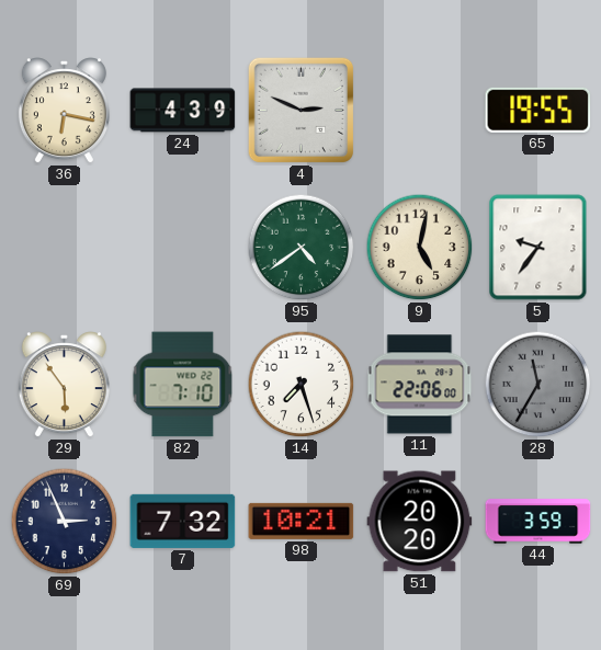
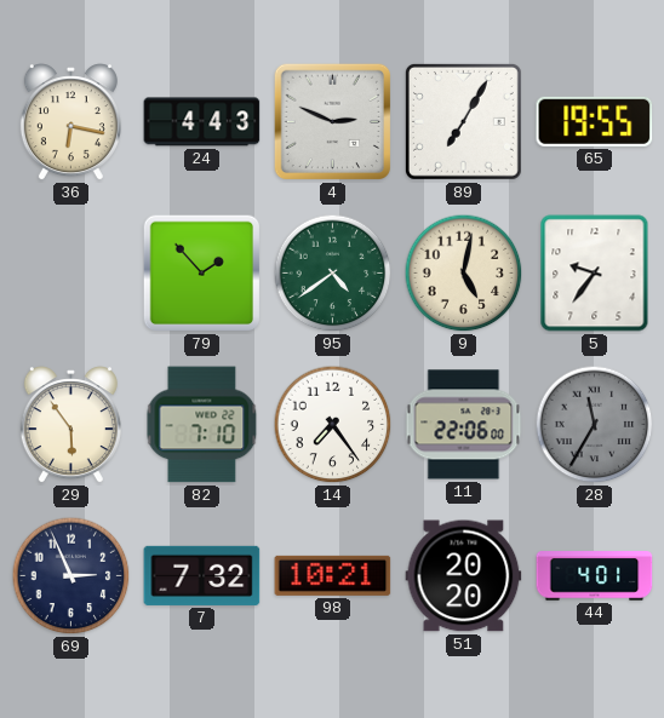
24: 4:39 -> 4:43 (202, 122)
89: none -> 7:05 (463, 121)
79: none -> 1:53 (202, 274)
14: 7:27 -> 7:24 (333, 425)
44: 3:59 -> 4:01 (595, 576)
